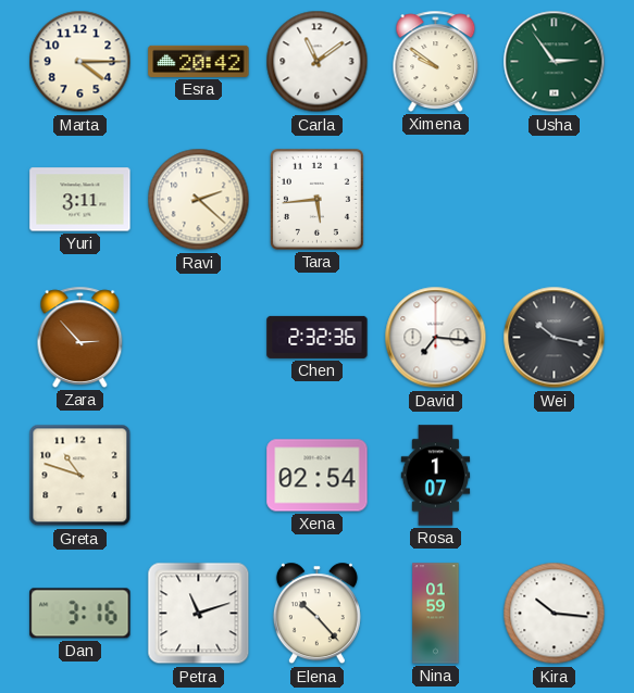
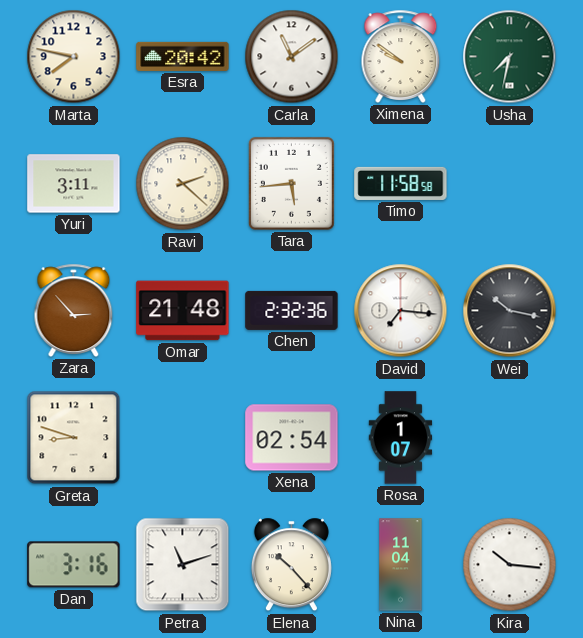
Marta: 4:15 -> 7:47 (74, 57)
Usha: 2:54 -> 7:32 (510, 57)
Timo: none -> 11:58 (401, 183)
Omar: none -> 21:48 (183, 311)
Greta: 10:48 -> 8:48 (74, 438)
Nina: 01:59 -> 11:04 (401, 565)
